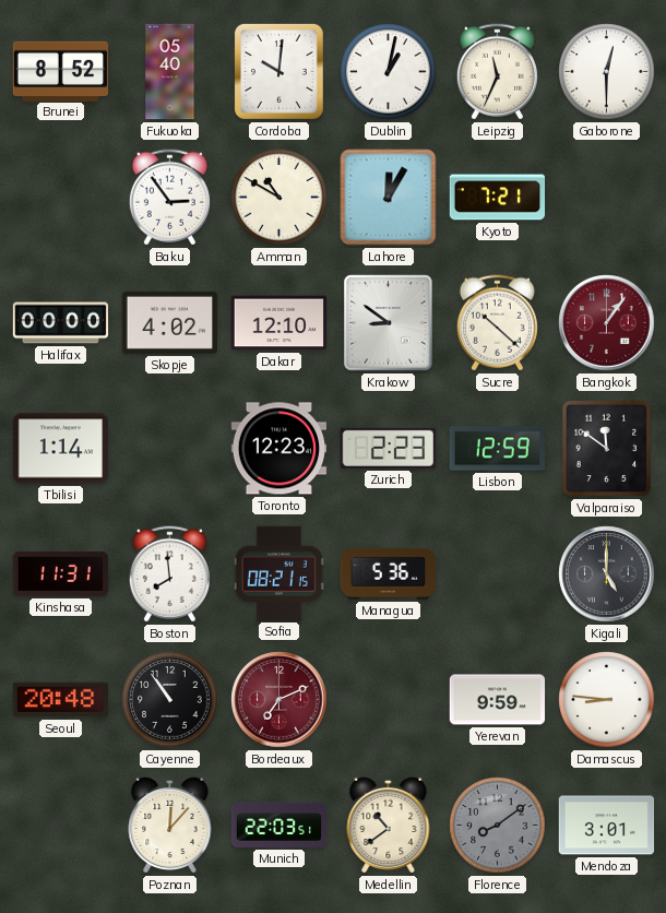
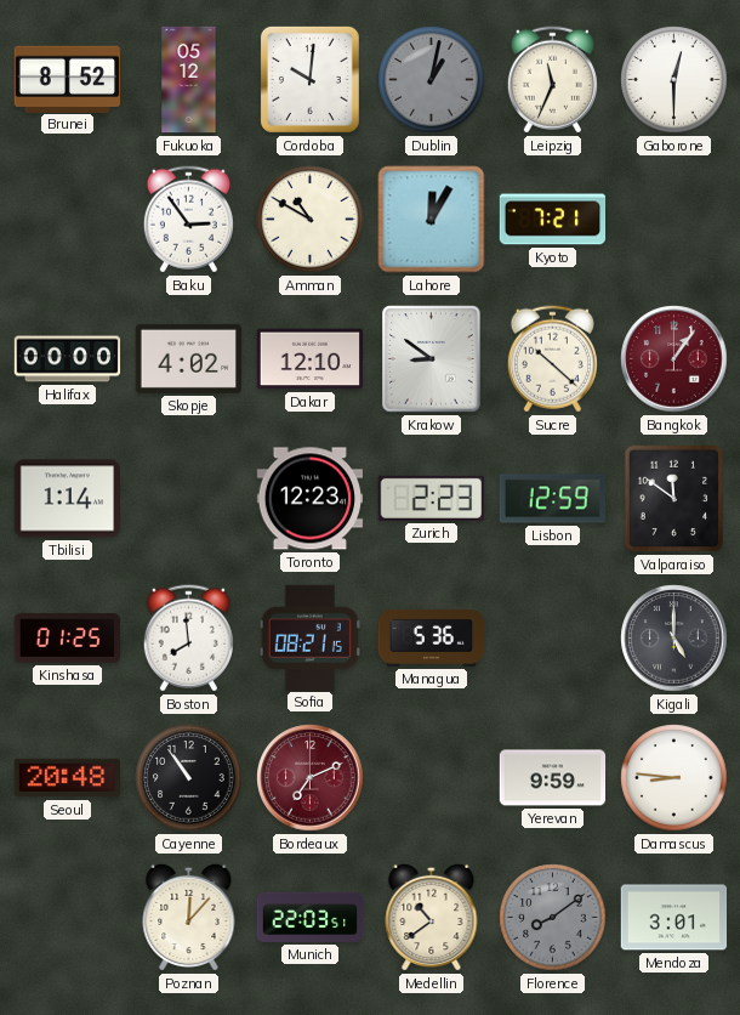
Fukuoka: 05:40 -> 05:12 (189, 80)
Dublin dial: white -> grey (432, 80)
Kinshasa: 11:31 -> 01:25 (68, 637)
